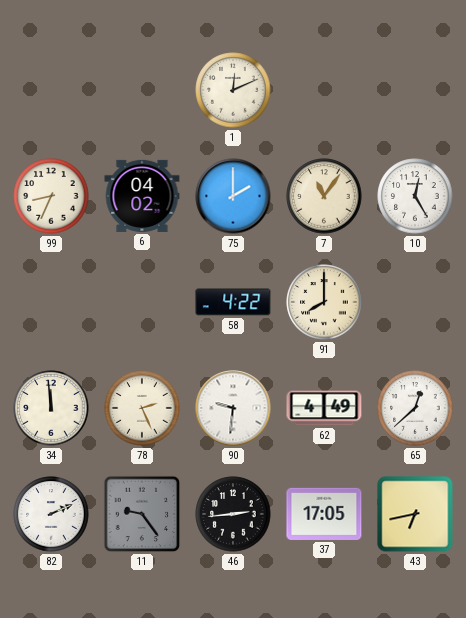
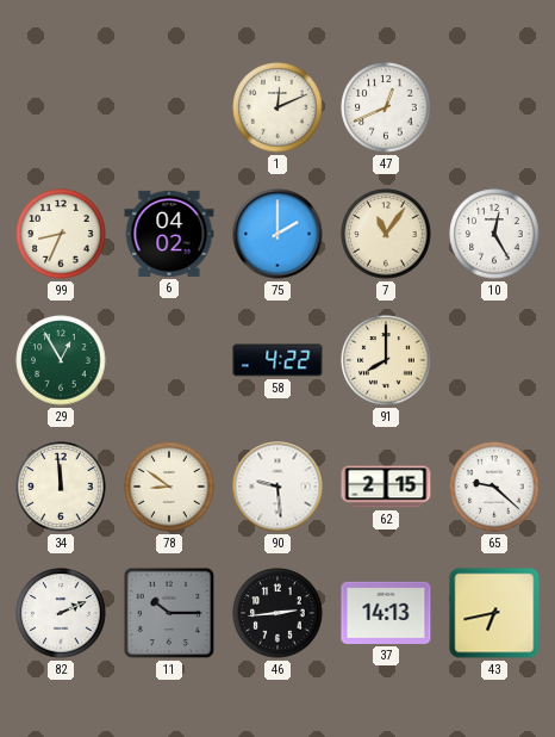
47: none -> 12:41 (386, 107)
29: none -> 12:55 (61, 360)
78: 2:26 -> 8:51 (169, 487)
90: 9:31 -> 9:29 (277, 487)
62: 4:49 -> 2:15 (386, 487)
65: 12:38 -> 9:22 (494, 487)
11: 9:24 -> 10:15 (169, 613)
37: 17:05 -> 14:13 (386, 613)
